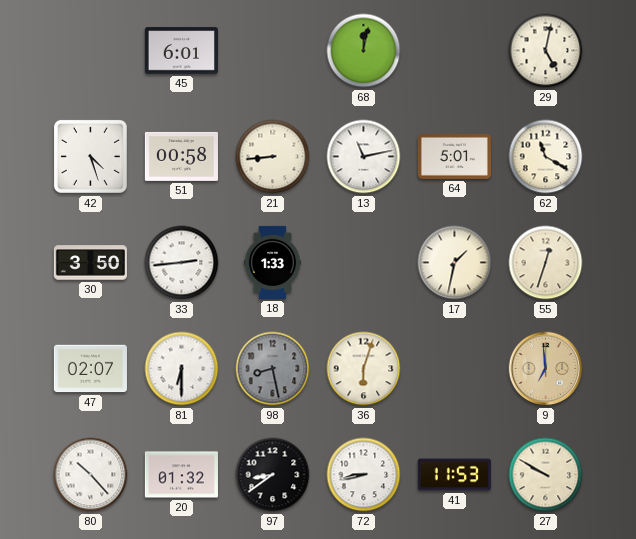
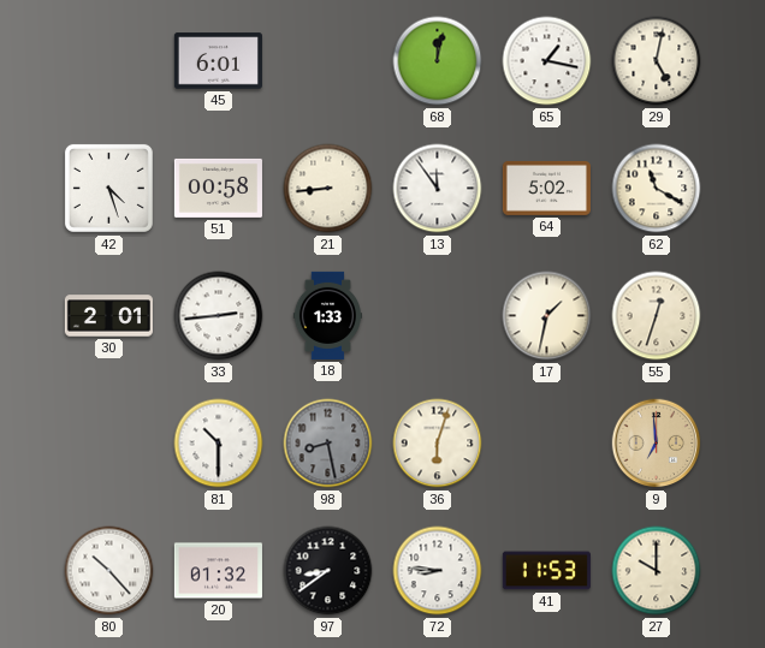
65: none -> 1:17 (547, 61)
13: 11:13 -> 11:54 (438, 189)
64: 5:01 -> 5:02 (546, 188)
30: 3:50 -> 2:01 (108, 316)
47: 02:07 -> none (90, 369)
81: 6:30 -> 10:30 (219, 444)
72: 8:43 -> 8:46 (438, 571)
27: 9:50 -> 10:00 (657, 571)
